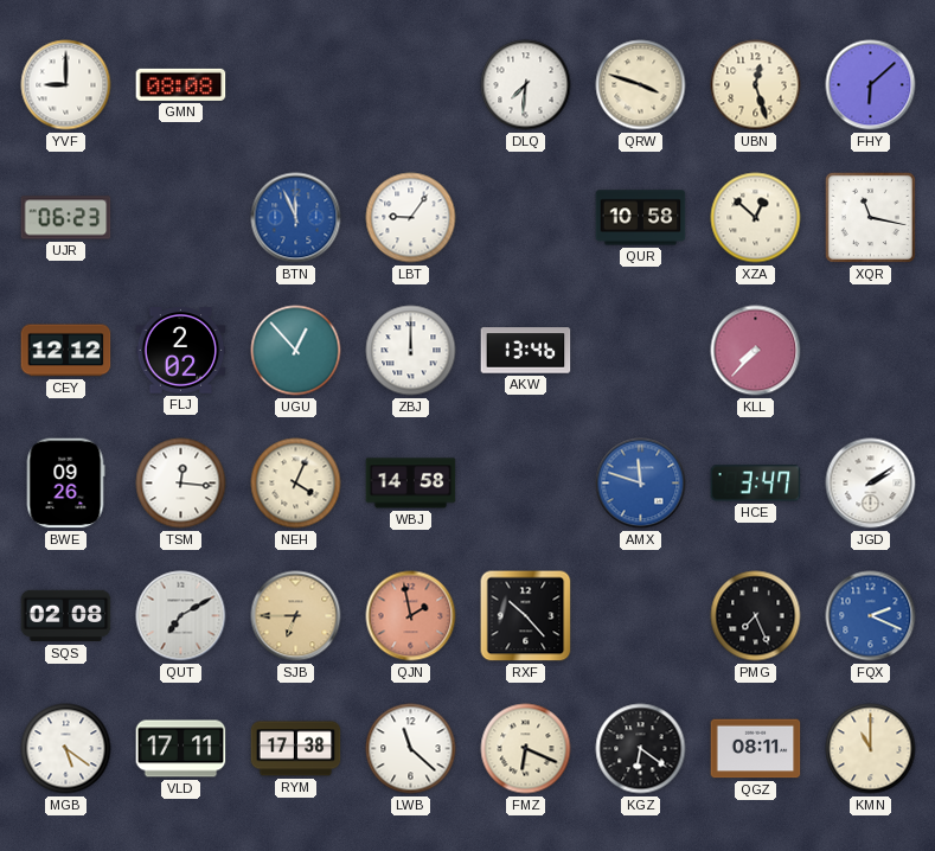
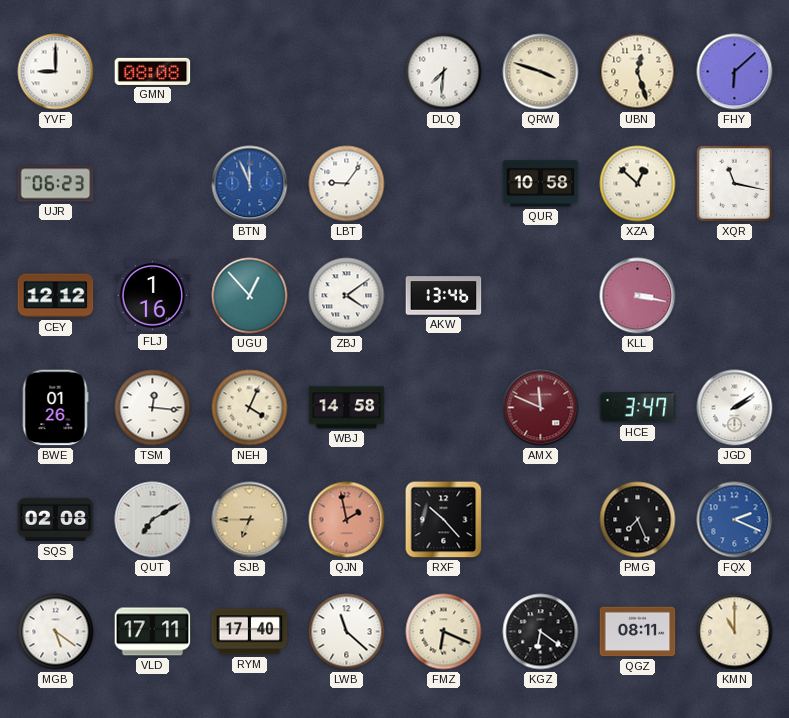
FLJ: 2:02 -> 1:16 (153, 296)
ZBJ: 12:00 -> 4:09 (347, 296)
KLL: 7:37 -> 3:17 (638, 296)
BWE: 09:26 -> 01:26 (55, 408)
AMX: 11:48 -> 11:49 (541, 408)
AMX dial: blue -> burgundy (541, 408)
RYM: 17:38 -> 17:40 (250, 632)
